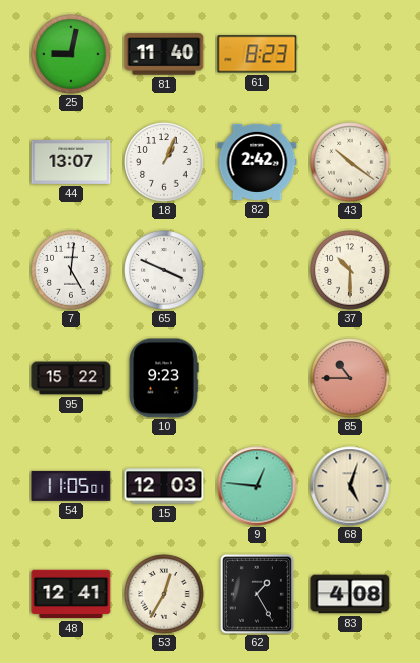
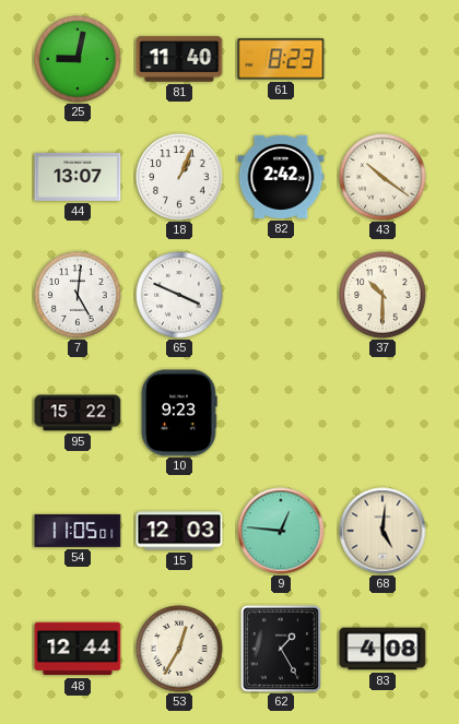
85: 10:45 -> none (350, 378)
68: 5:03 -> 5:01 (382, 531)
48: 12:41 -> 12:44 (78, 649)
